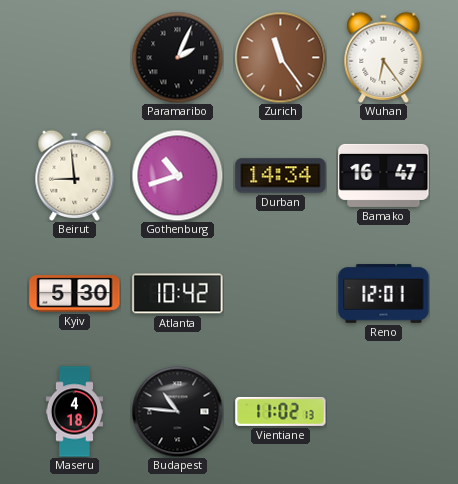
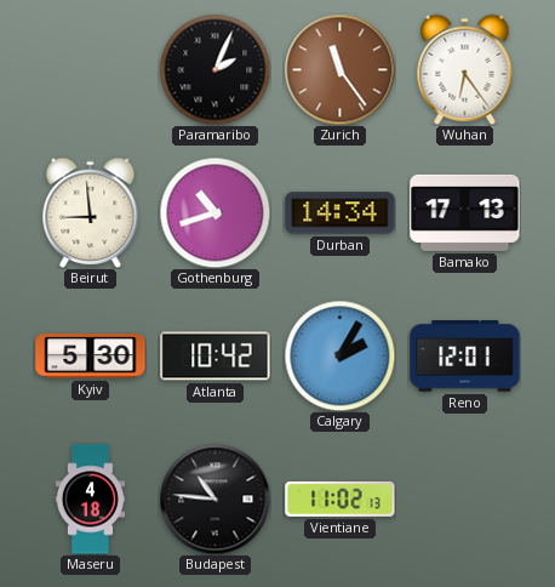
Bamako: 16:47 -> 17:13 (465, 212)
Calgary: none -> 2:05 (339, 355)
